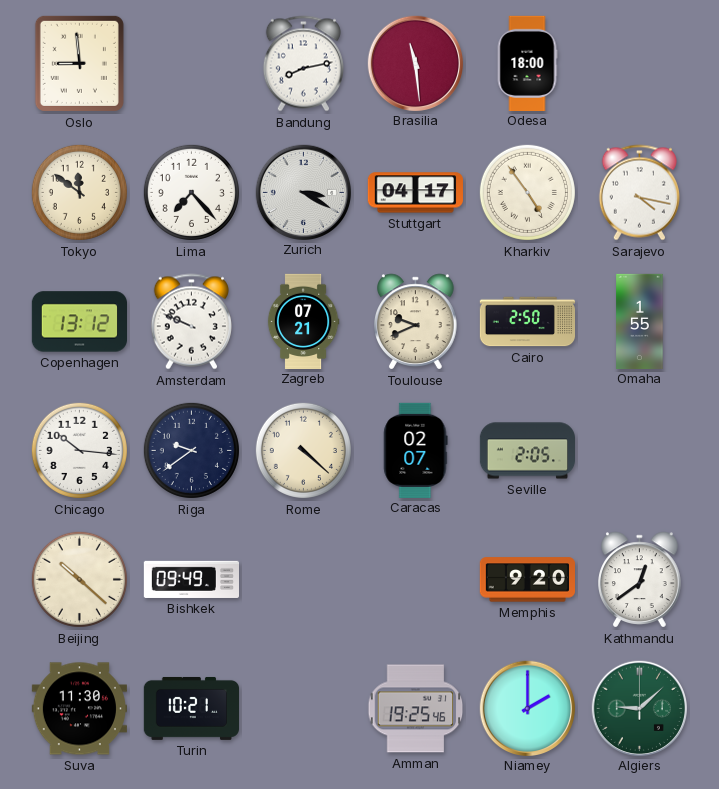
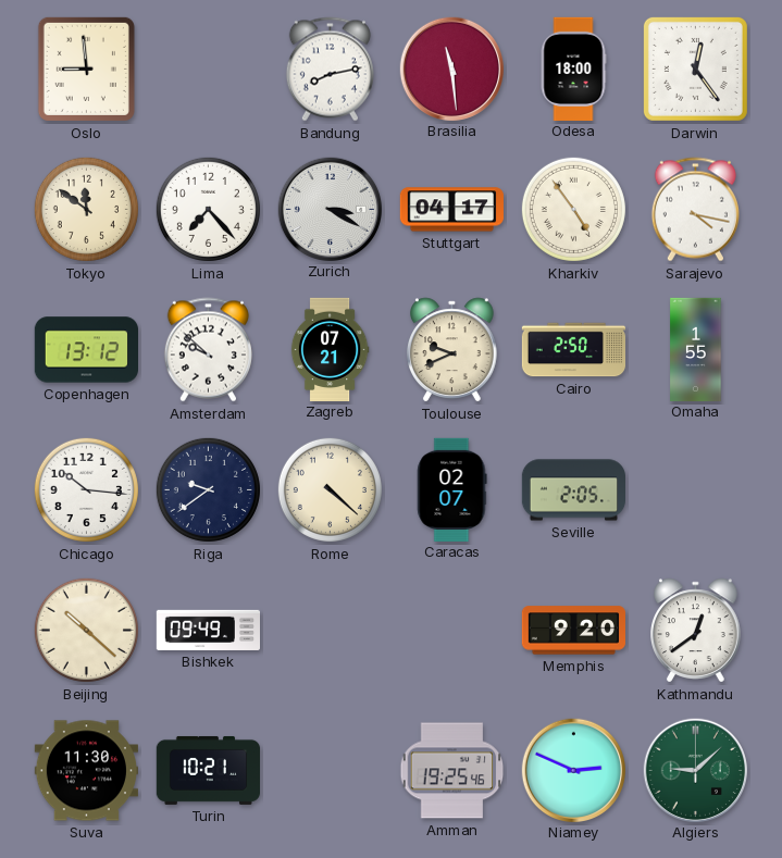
Darwin: none -> 12:24 (695, 69)
Amsterdam: 9:49 -> 9:52 (208, 350)
Niamey: 2:00 -> 2:49 (573, 770)
